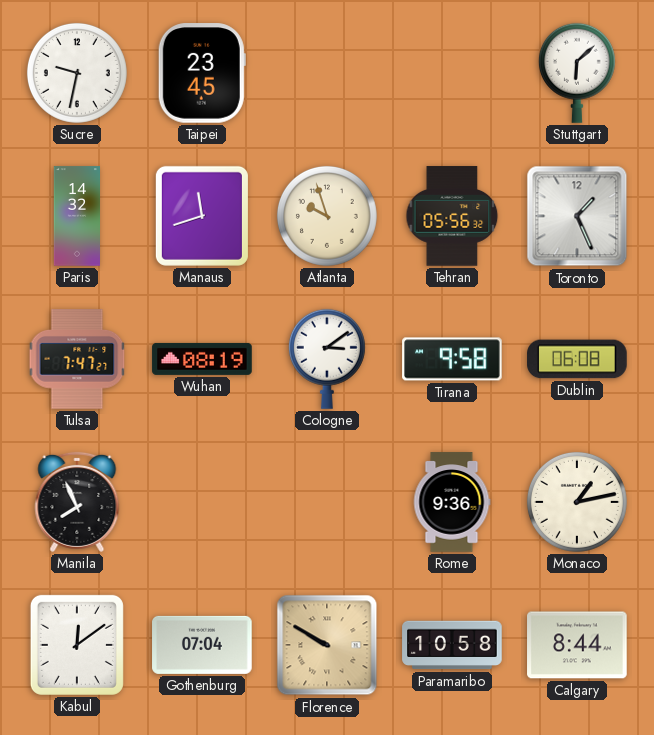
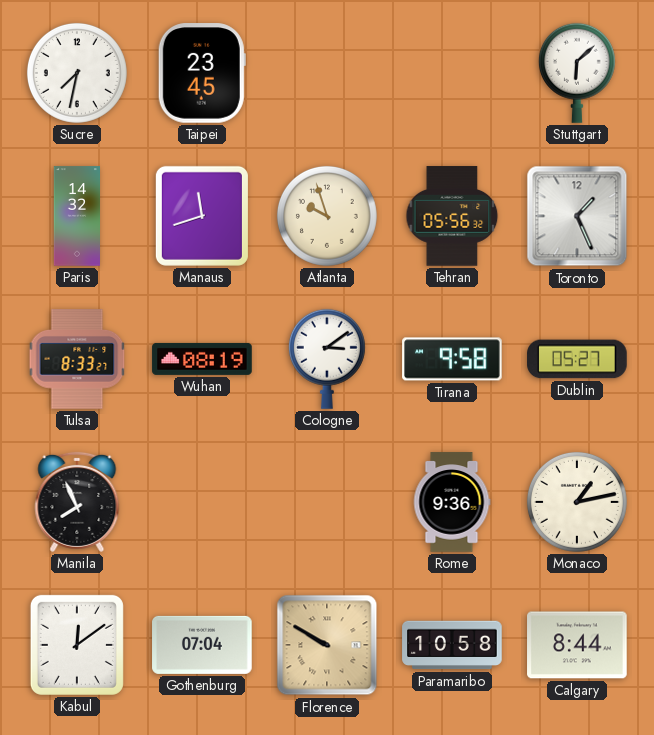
Sucre: 9:32 -> 7:32 (77, 73)
Tulsa: 7:47 -> 8:33 (77, 359)
Dublin: 06:08 -> 05:27 (577, 359)
